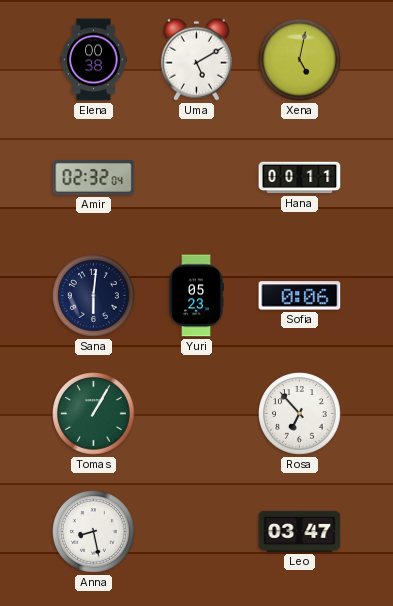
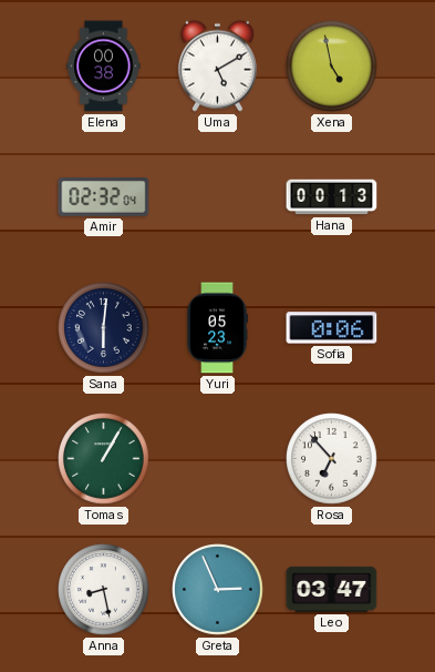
Xena: 5:02 -> 4:58 (332, 67)
Hana: 00:11 -> 00:13 (332, 197)
Greta: none -> 2:56 (218, 590)
